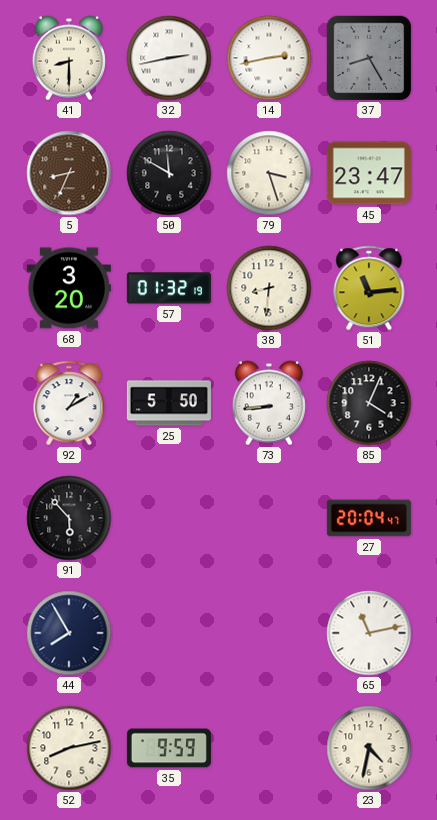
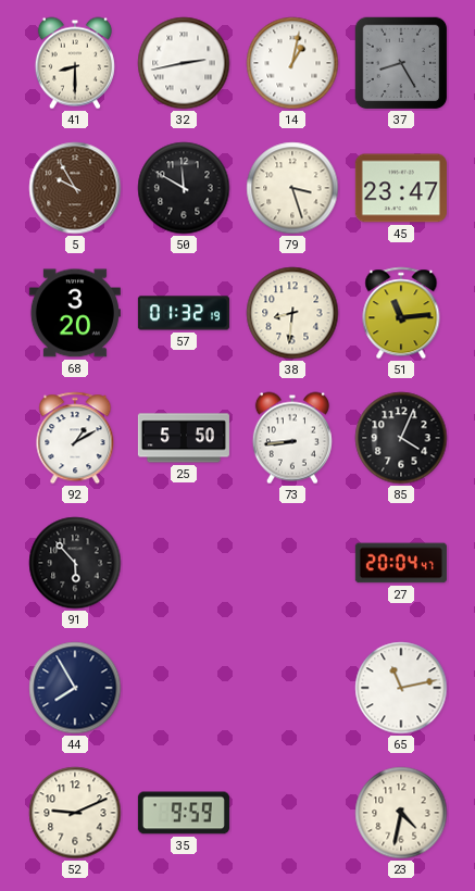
14: 2:43 -> 1:02 (292, 63)
5: 8:34 -> 9:55 (75, 188)
52: 8:13 -> 9:11 (75, 813)
